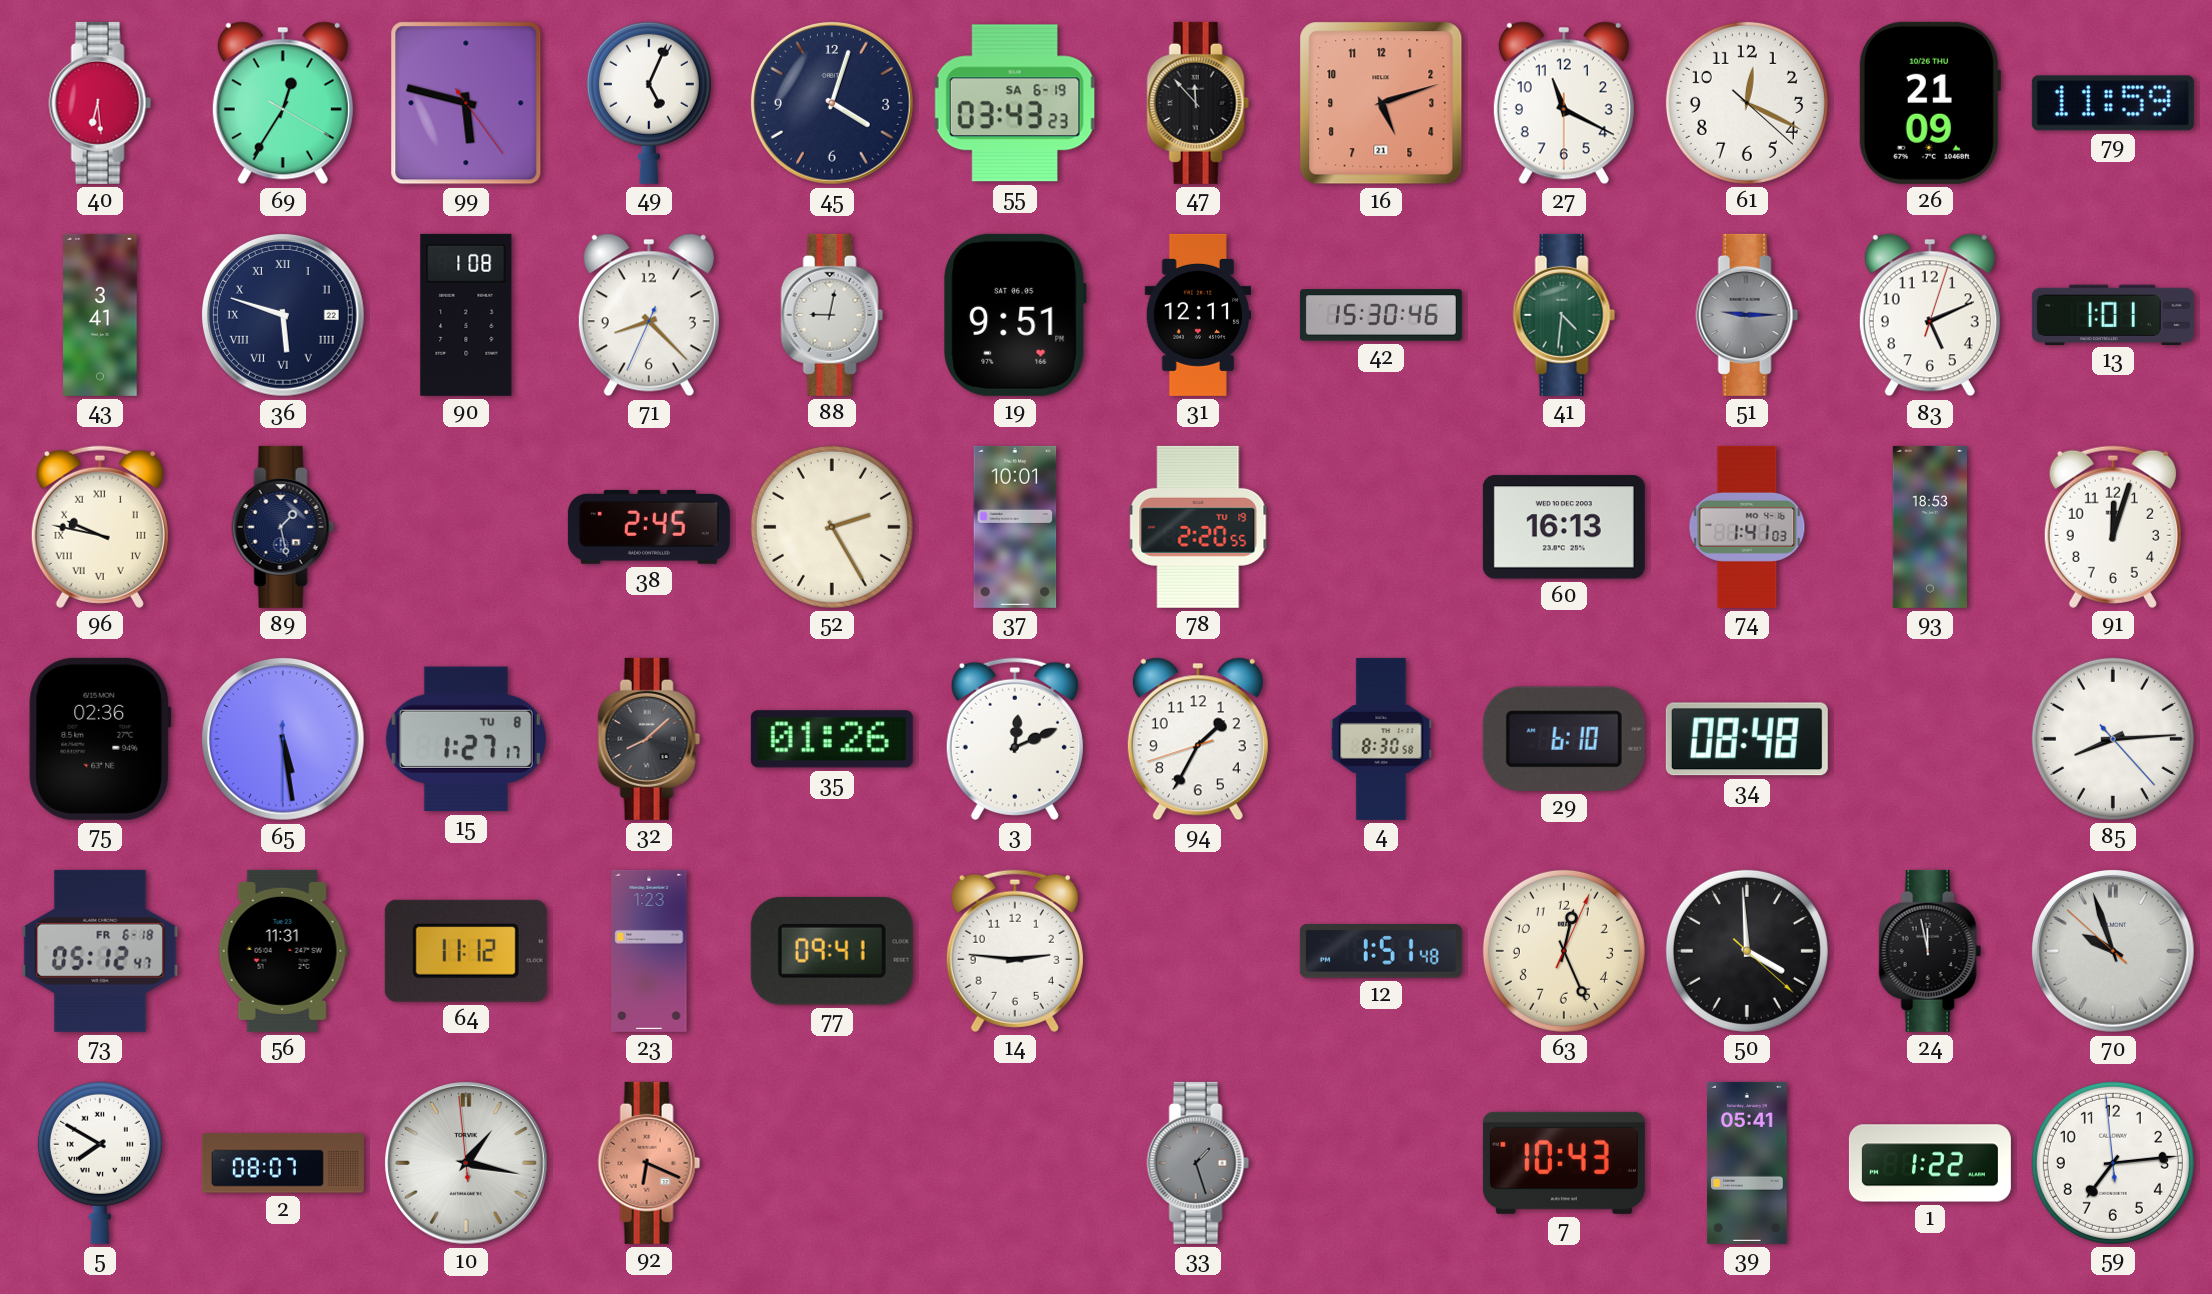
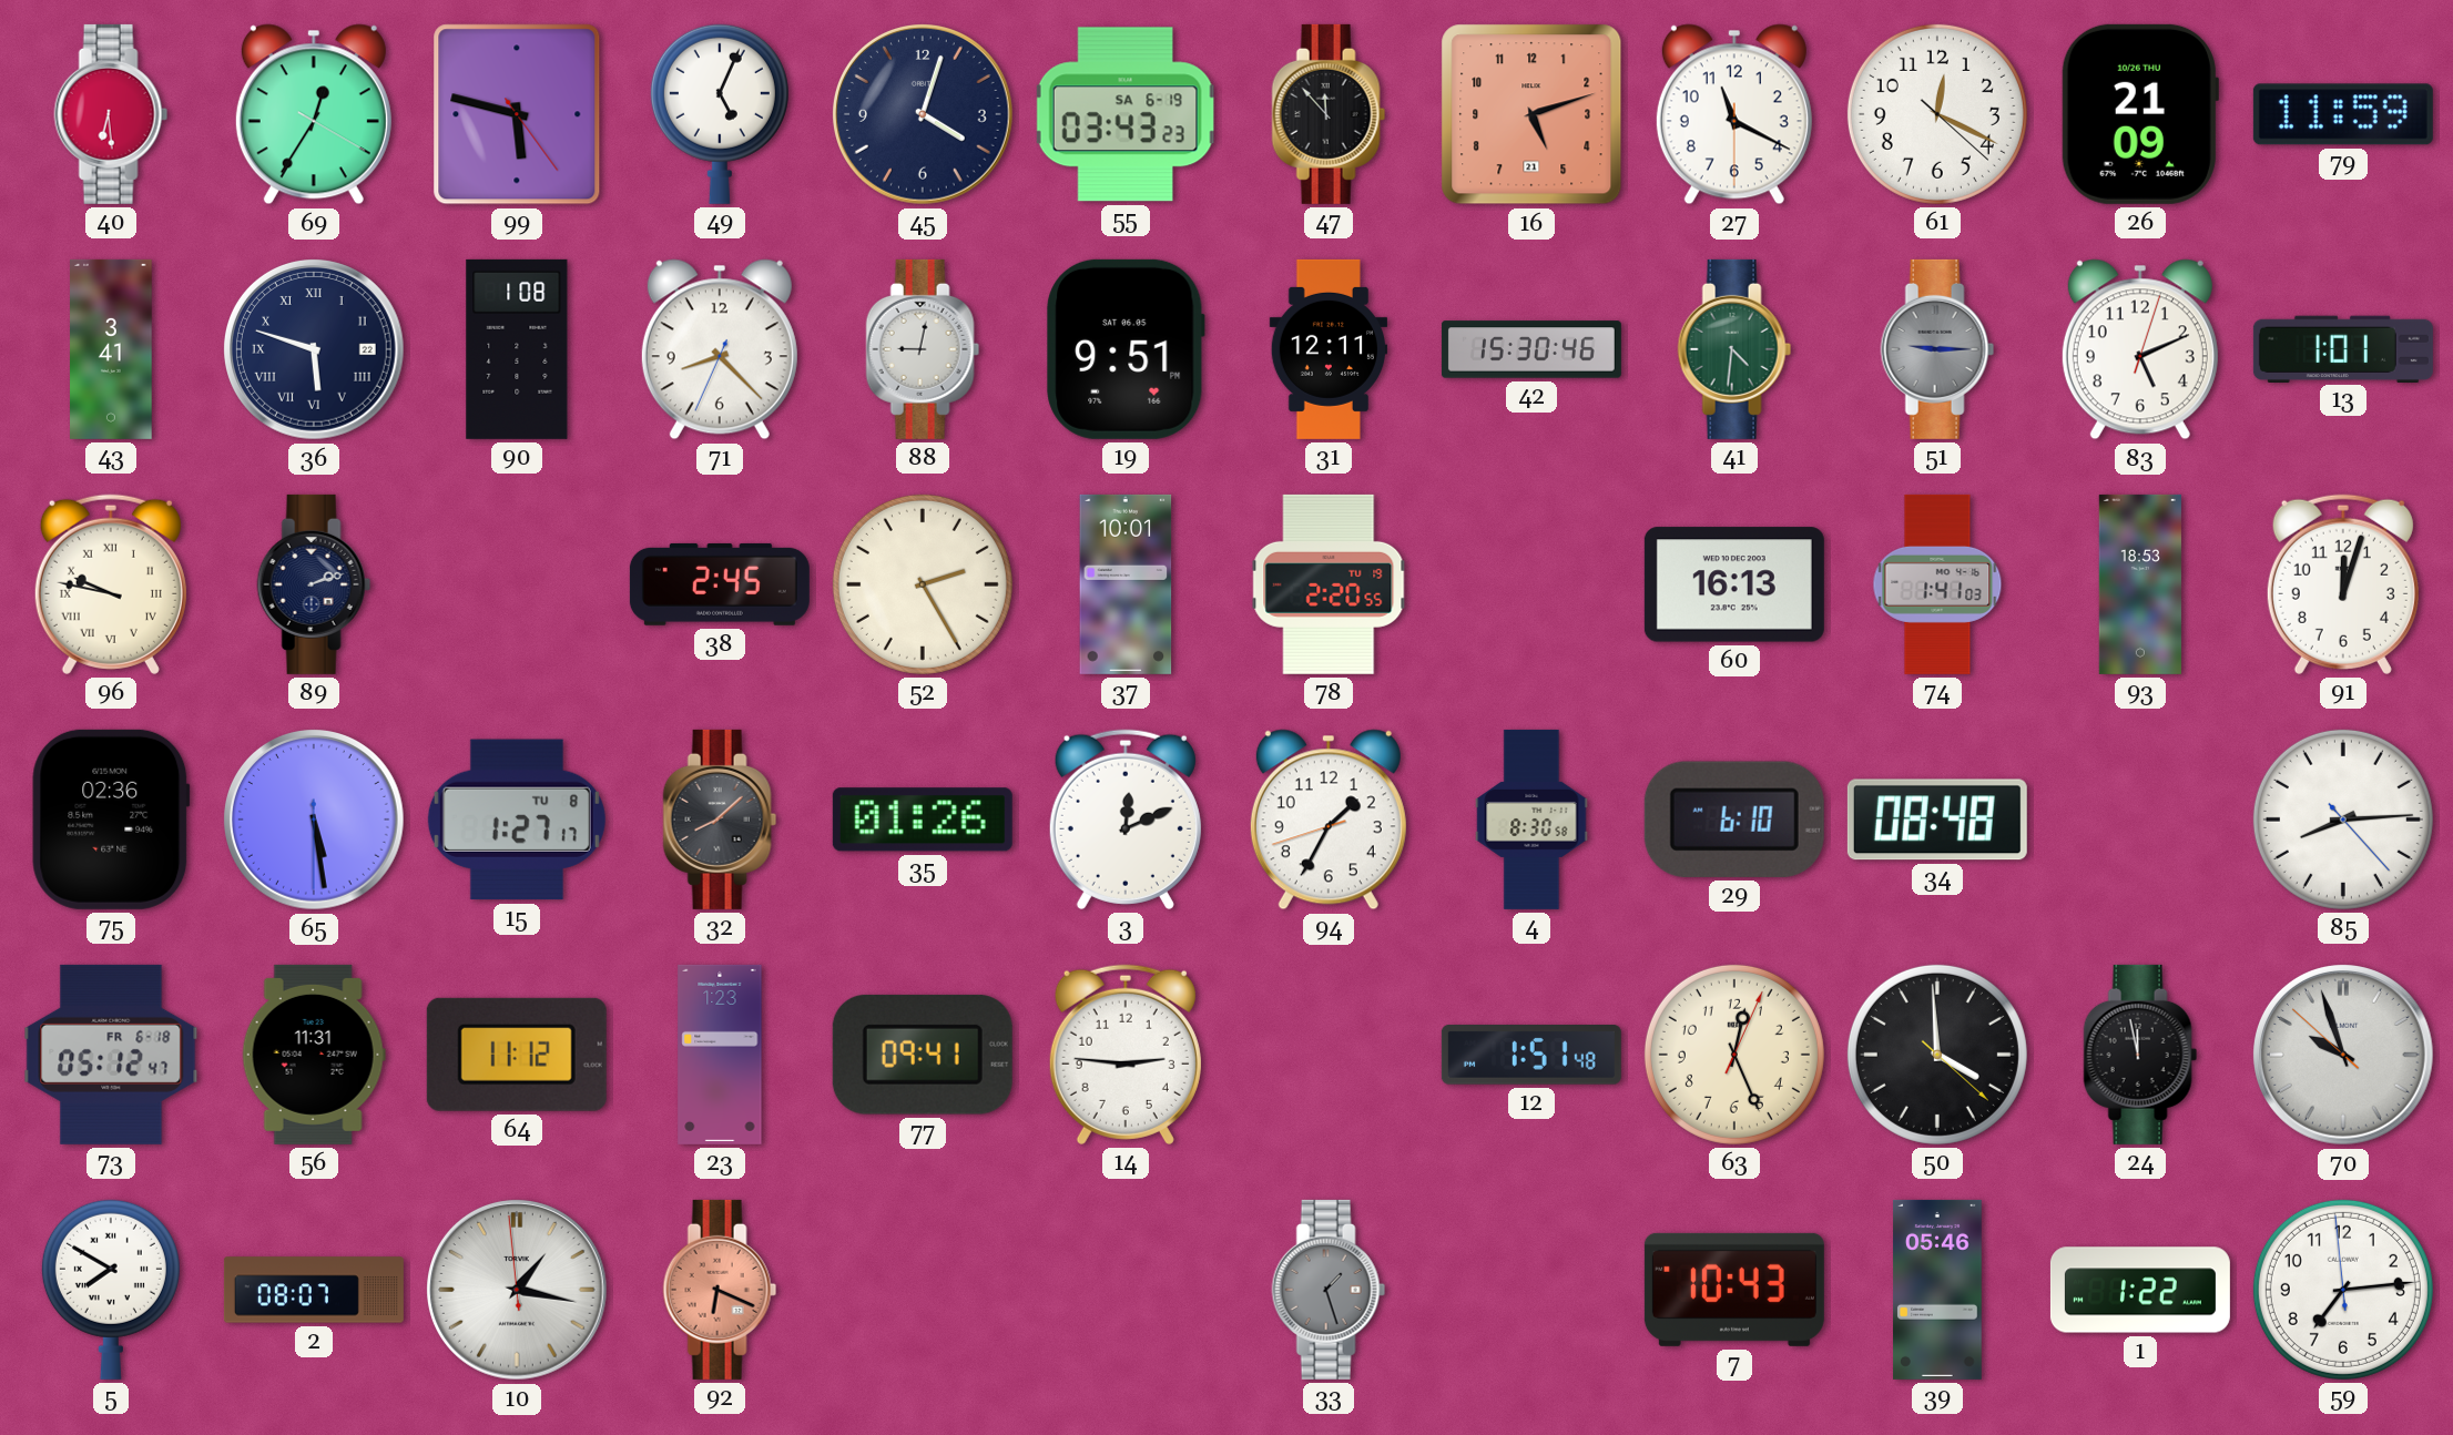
89: 1:28 -> 2:12 (314, 584)
39: 05:41 -> 05:46 (1938, 1290)
